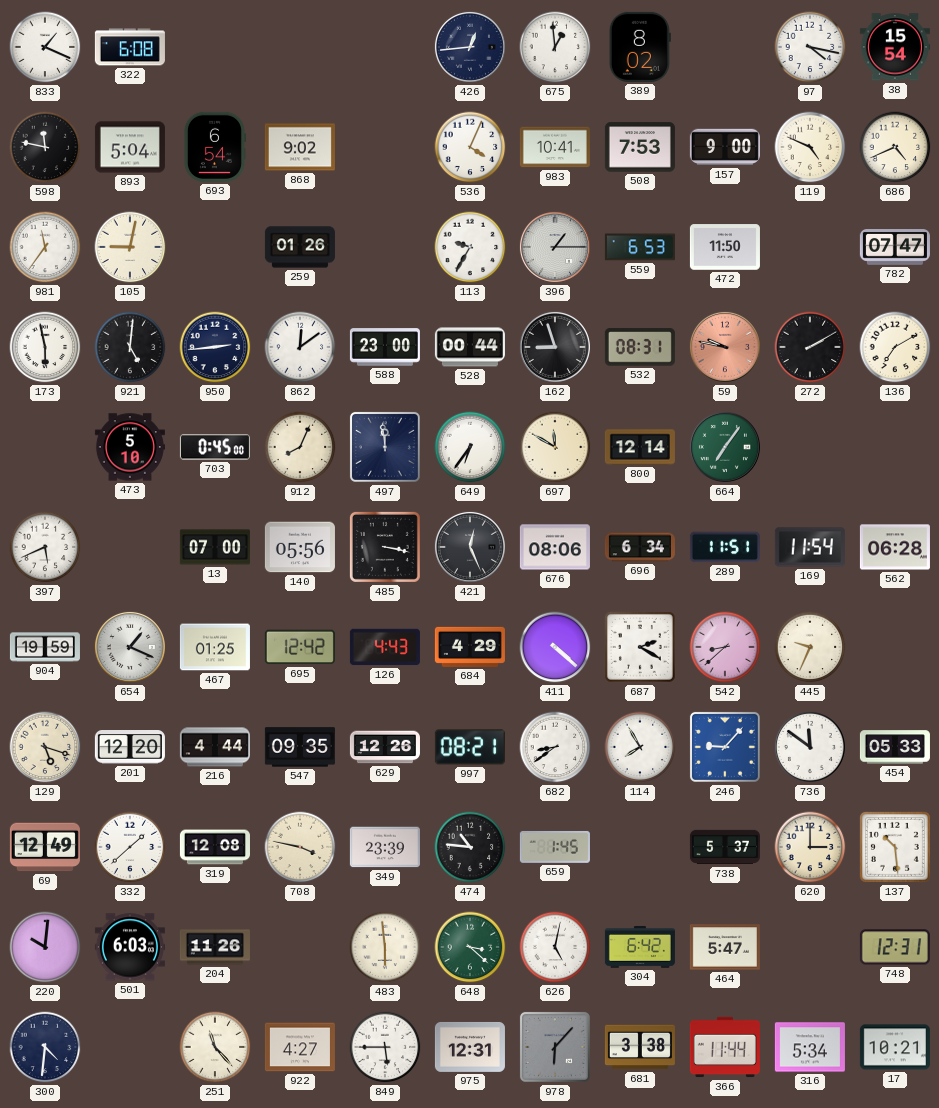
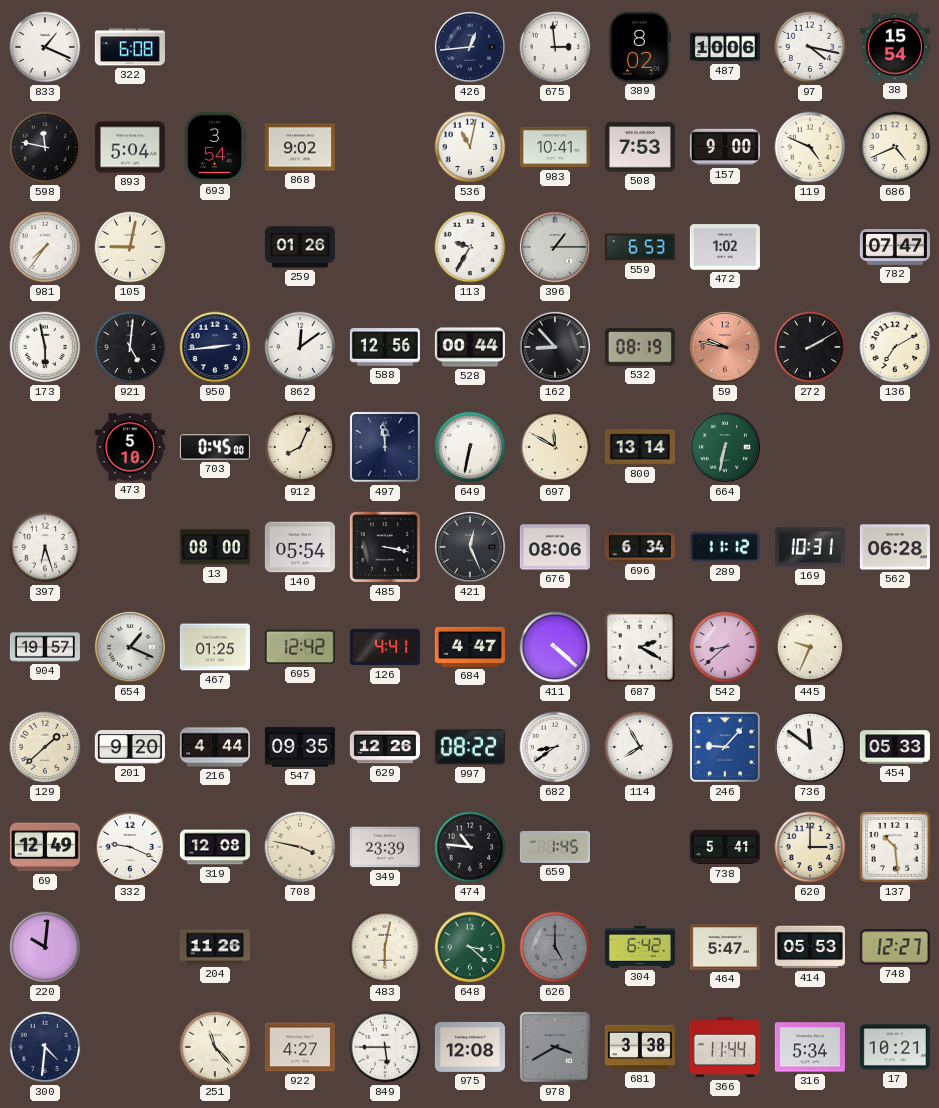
675: 12:59 -> 2:59 (555, 47)
487: none -> 10:06 (725, 47)
693: 6:54 -> 3:54 (214, 147)
536: 4:04 -> 11:02 (470, 147)
981: 11:36 -> 7:36 (45, 247)
472: 11:50 -> 1:02 (725, 247)
588: 23:00 -> 12:56 (385, 347)
162: 8:57 -> 8:53 (555, 347)
532: 08:31 -> 08:19 (640, 347)
649: 6:36 -> 6:32 (470, 447)
800: 12:14 -> 13:14 (640, 447)
664: 7:06 -> 6:32 (725, 447)
397: 5:41 -> 6:27 (45, 547)
13: 07:00 -> 08:00 (215, 547)
140: 05:56 -> 05:54 (300, 547)
289: 11:51 -> 11:12 (725, 547)
169: 11:54 -> 10:31 (810, 547)
904: 19:59 -> 19:57 (45, 647)
126: 4:43 -> 4:41 (385, 647)
684: 4:29 -> 4:47 (470, 647)
129: 5:18 -> 1:38 (45, 747)
201: 12:20 -> 9:20 (130, 748)
997: 08:21 -> 08:22 (470, 747)
332: 1:38 -> 9:19 (130, 847)
738: 5:37 -> 5:41 (725, 847)
501: 6:03 -> none (130, 947)
483: 5:59 -> 6:02 (385, 947)
626: 5:02 -> 5:00 (555, 947)
626 dial: white -> grey (555, 947)
414: none -> 05:53 (810, 947)
748: 12:31 -> 12:27 (895, 947)
975: 12:31 -> 12:08 (470, 1047)
978: 6:07 -> 3:40 (555, 1047)
